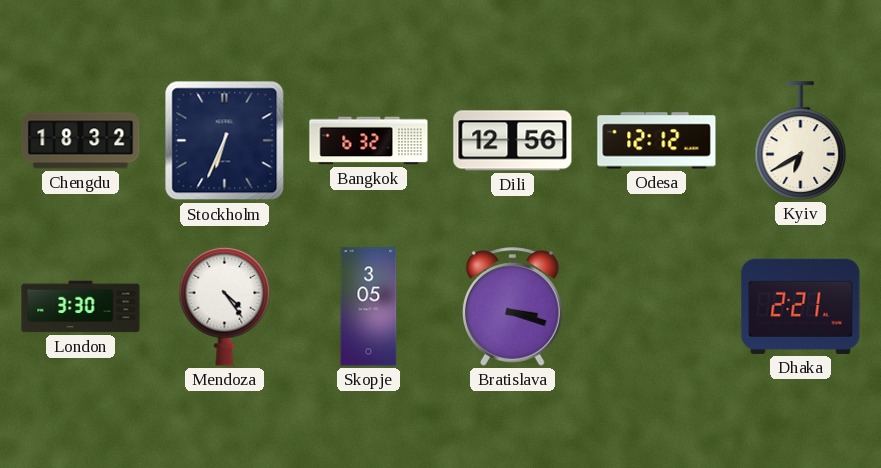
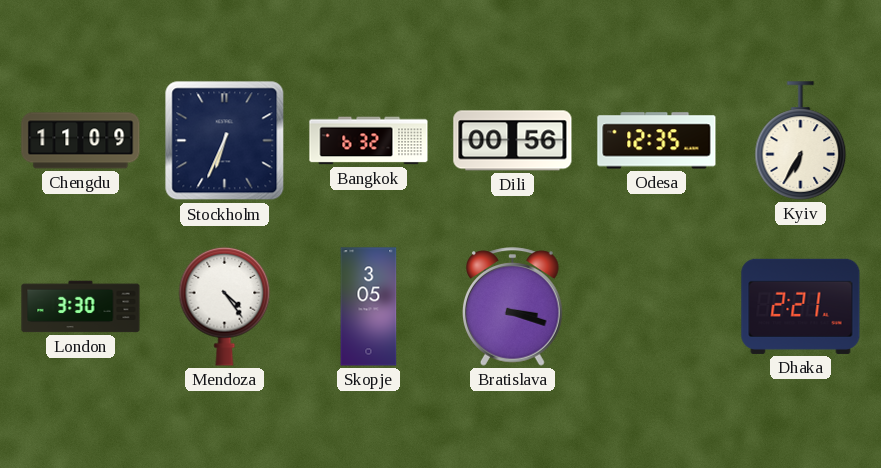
Chengdu: 18:32 -> 11:09 (81, 141)
Dili: 12:56 -> 00:56 (513, 141)
Odesa: 12:12 -> 12:35 (657, 141)
Kyiv: 6:40 -> 6:35 (801, 141)
